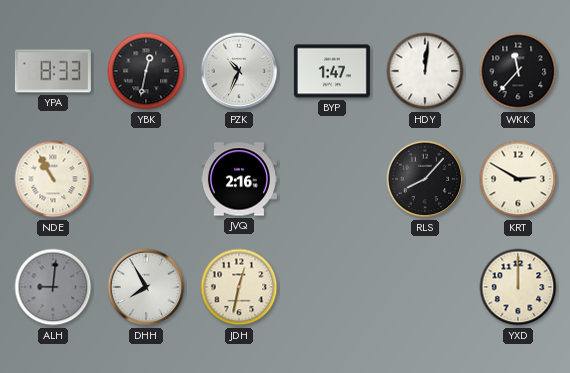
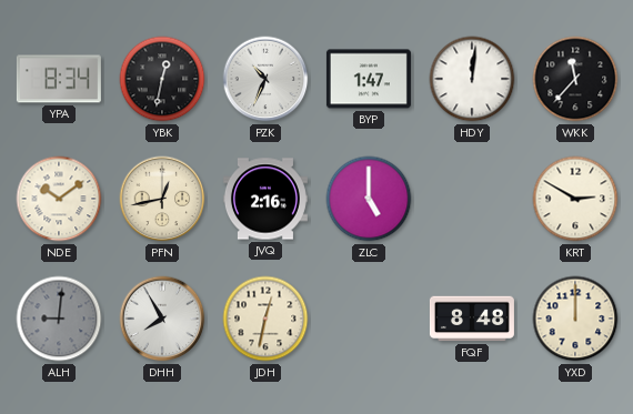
YPA: 8:33 -> 8:34 (59, 79)
NDE: 10:55 -> 10:09 (59, 199)
PFN: none -> 12:43 (162, 199)
ZLC: none -> 5:00 (369, 199)
RLS: 8:07 -> none (425, 179)
FQF: none -> 8:48 (472, 319)
